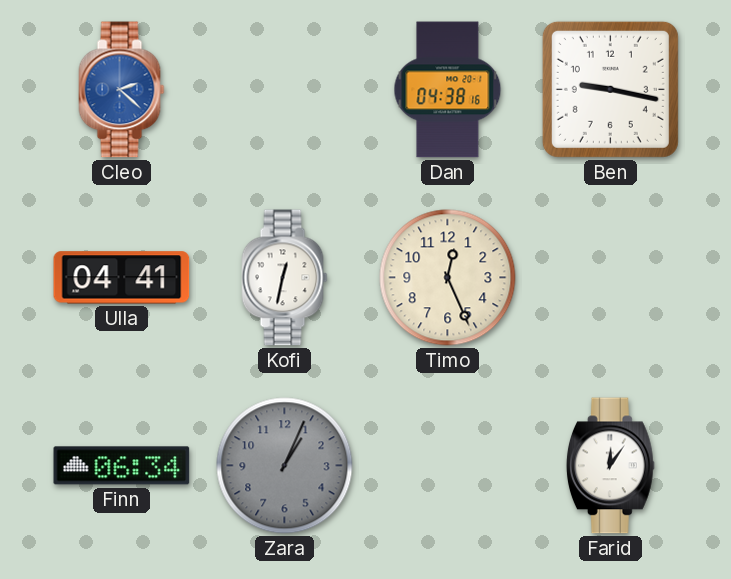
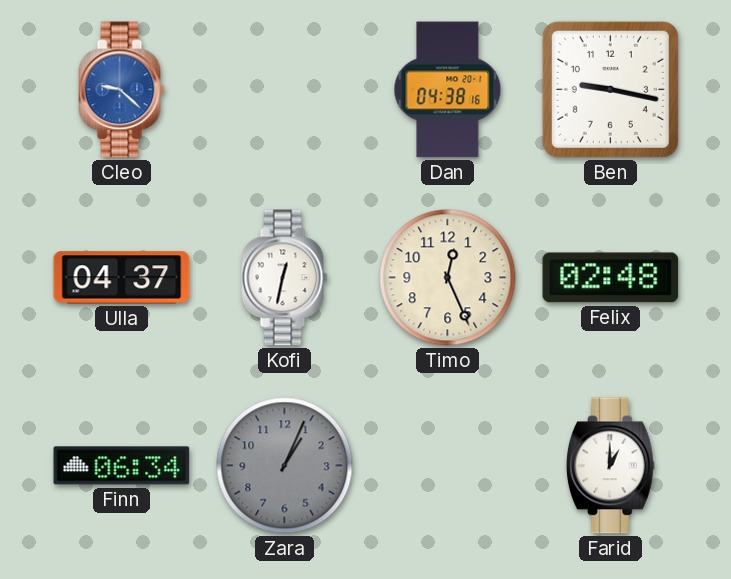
Cleo: 2:22 -> 9:22 (122, 90)
Ulla: 04:41 -> 04:37 (122, 278)
Felix: none -> 02:48 (611, 278)
Farid: 12:06 -> 1:00 (610, 466)
